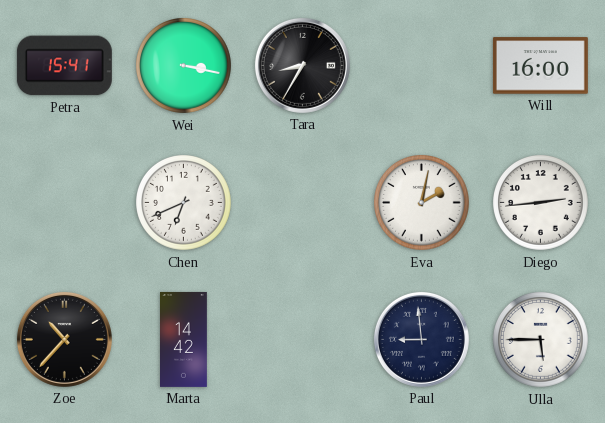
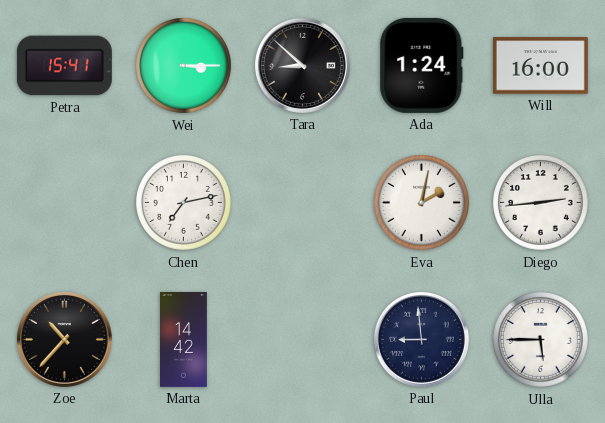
Wei: 3:17 -> 3:15 (184, 66)
Tara: 8:35 -> 8:52 (302, 65)
Ada: none -> 1:24 (422, 65)
Chen: 6:41 -> 7:13 (184, 203)
